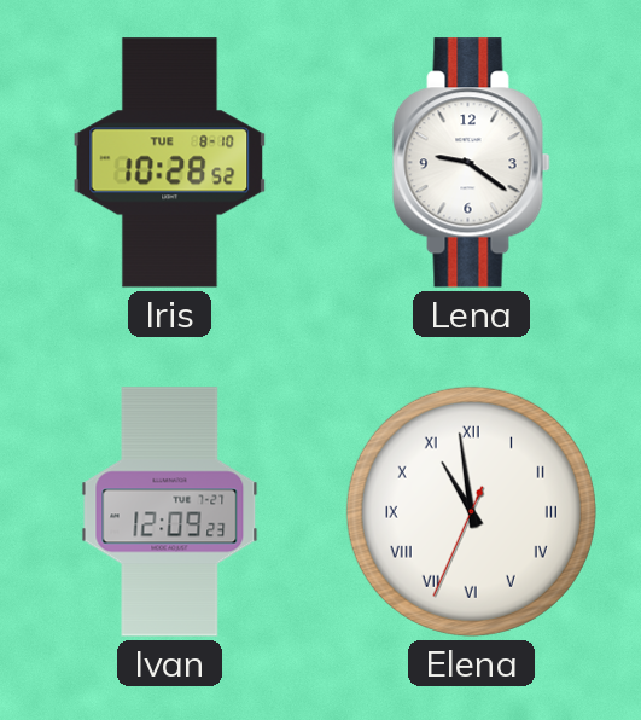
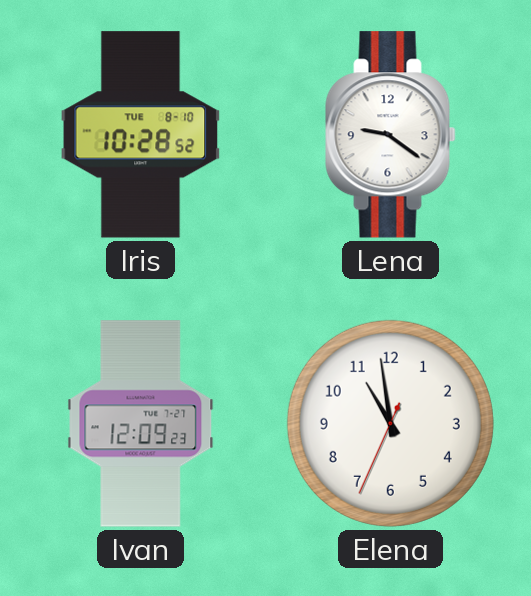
Elena numerals: Roman -> Arabic (390, 423)
